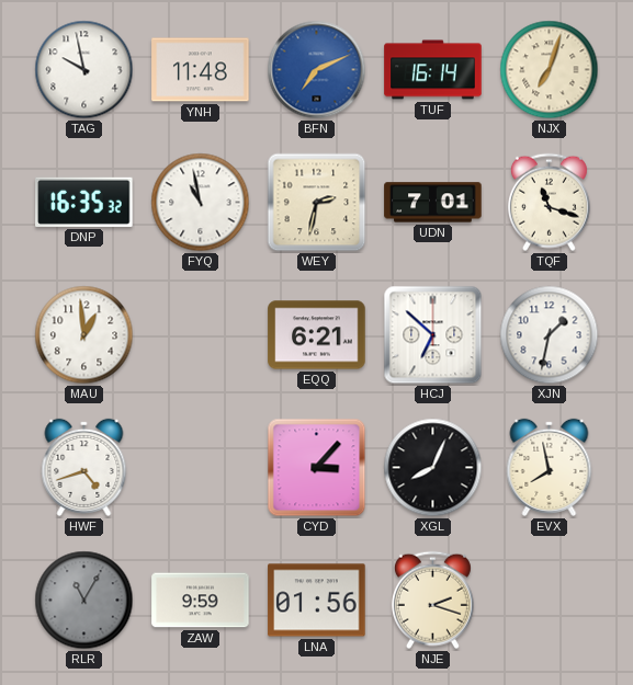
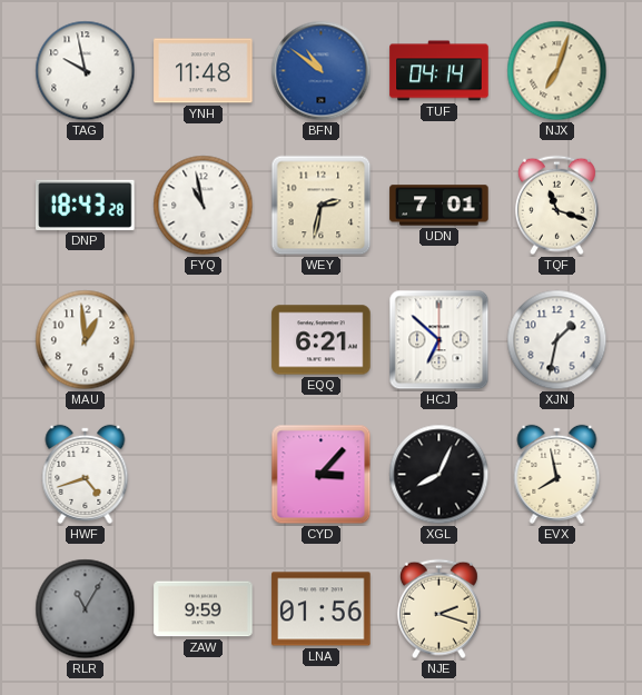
BFN: 7:11 -> 10:51 (322, 71)
TUF: 16:14 -> 04:14 (439, 71)
DNP: 16:35 -> 18:43 (86, 205)
